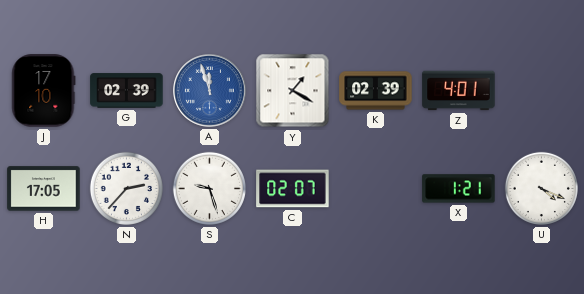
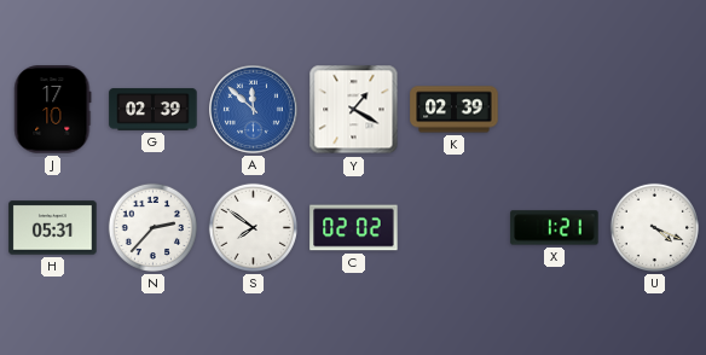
A: 11:57 -> 11:52 (254, 110)
Z: 4:01 -> none (459, 91)
H: 17:05 -> 05:31 (53, 228)
S: 9:27 -> 7:51 (253, 227)
C: 02:07 -> 02:02 (354, 228)
